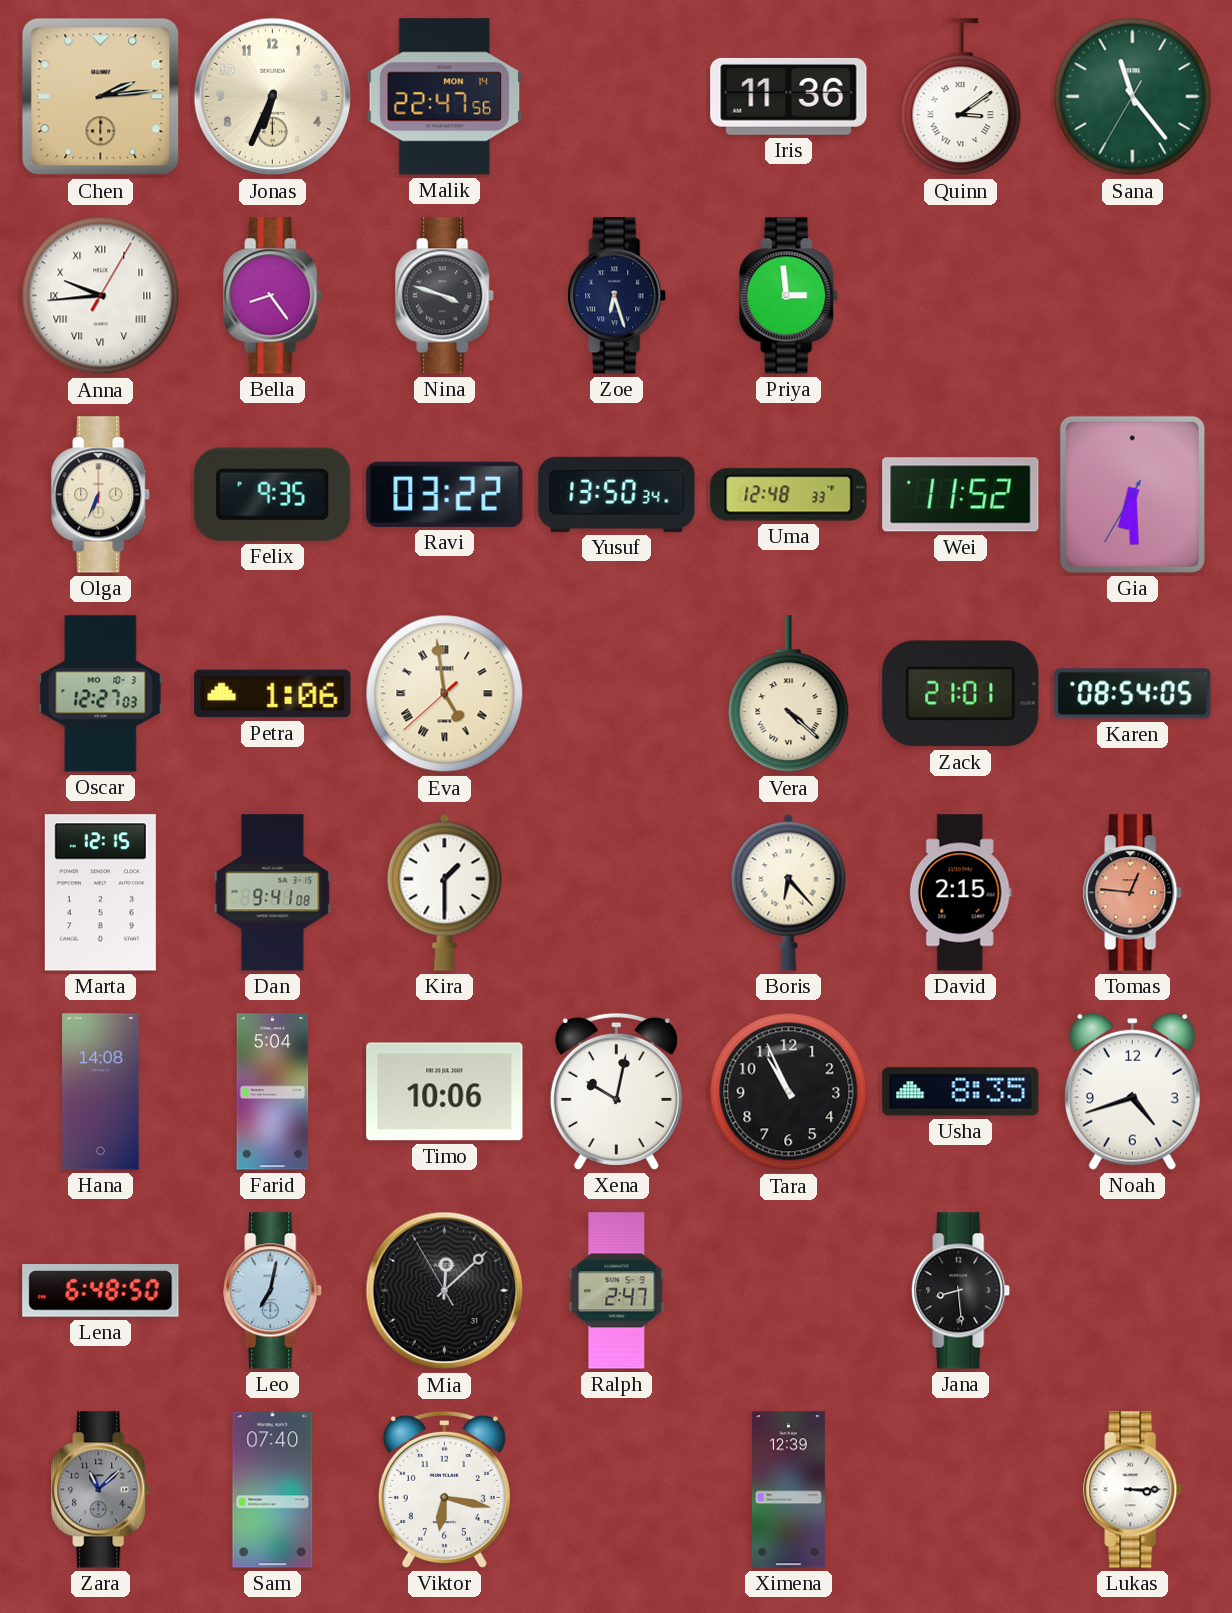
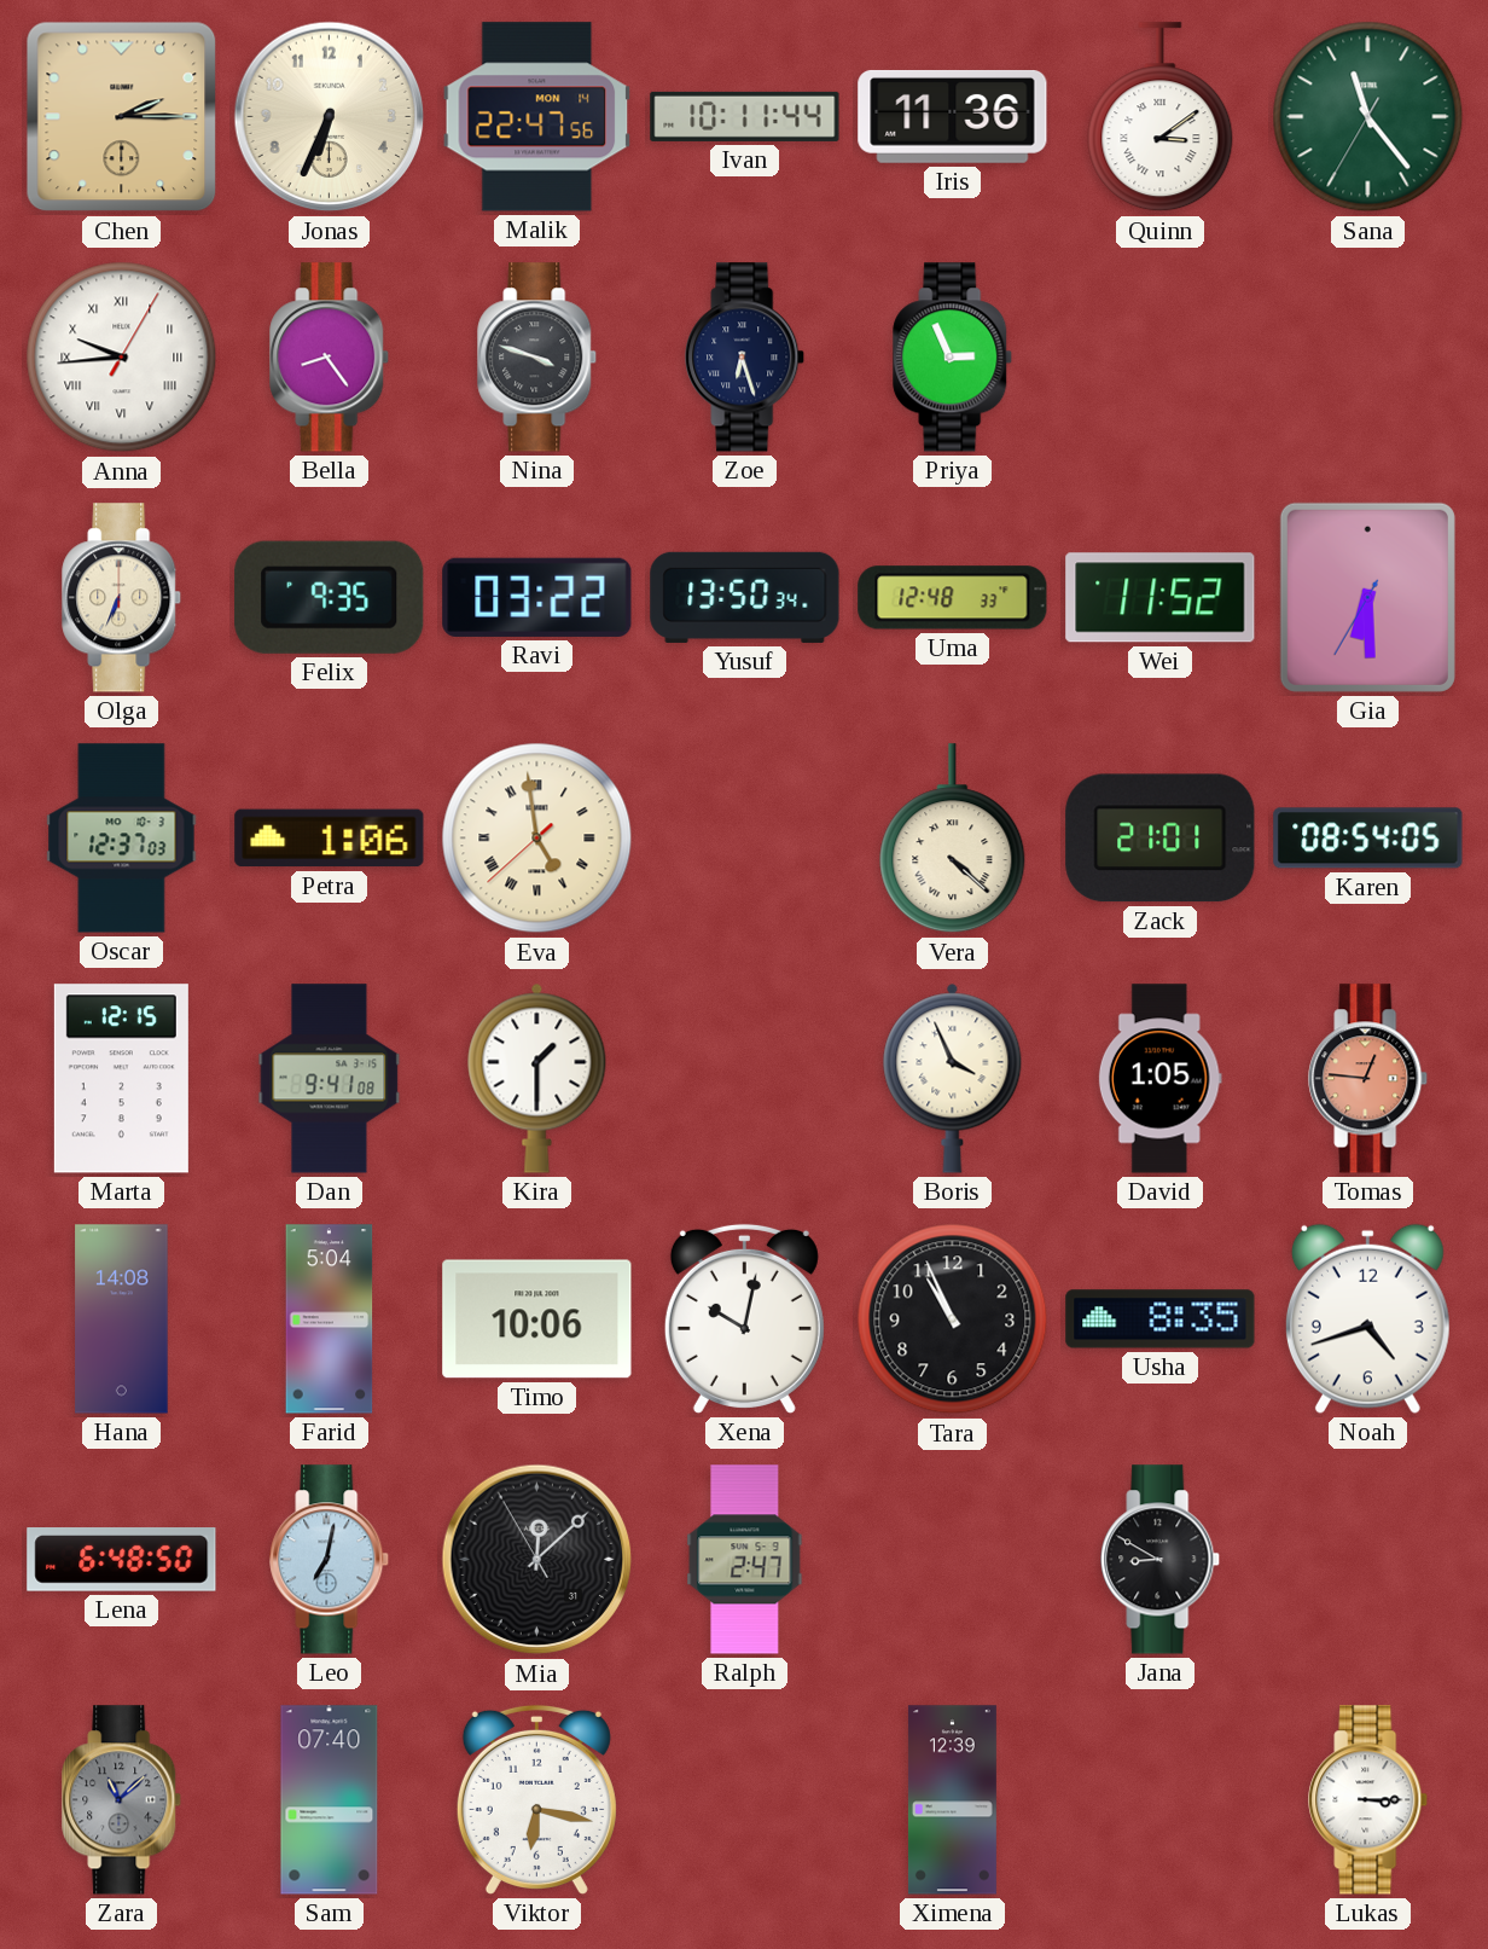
Chen: 2:14 -> 2:15 (122, 117)
Ivan: none -> 10:11 (745, 116)
Priya: 2:59 -> 2:56 (953, 358)
Oscar: 12:27 -> 12:37 (122, 839)
Boris: 6:23 -> 3:56 (953, 1078)
David: 2:15 -> 1:05 (1159, 1079)
Jana: 8:29 -> 8:50 (1161, 1560)
